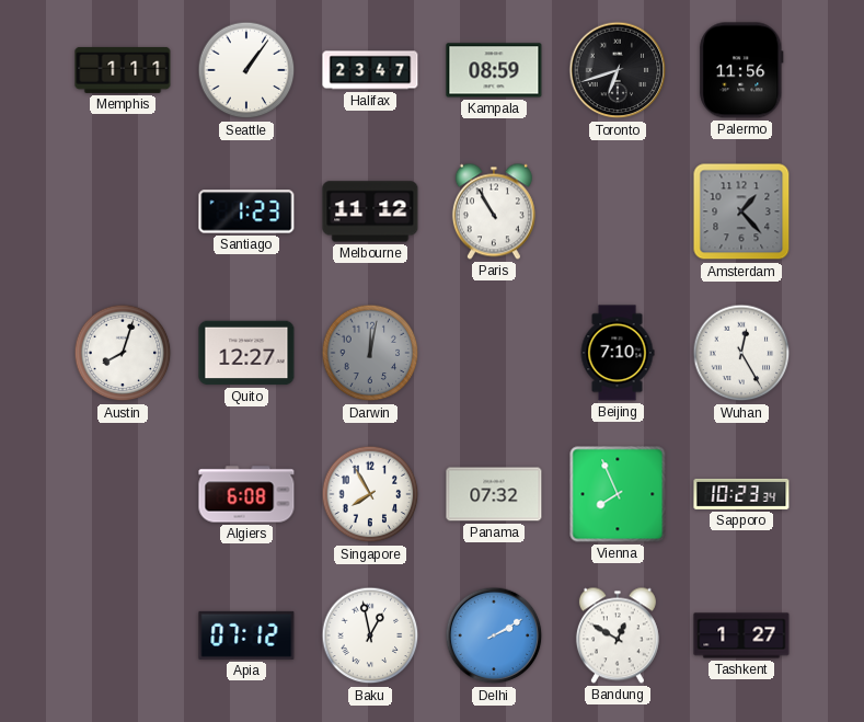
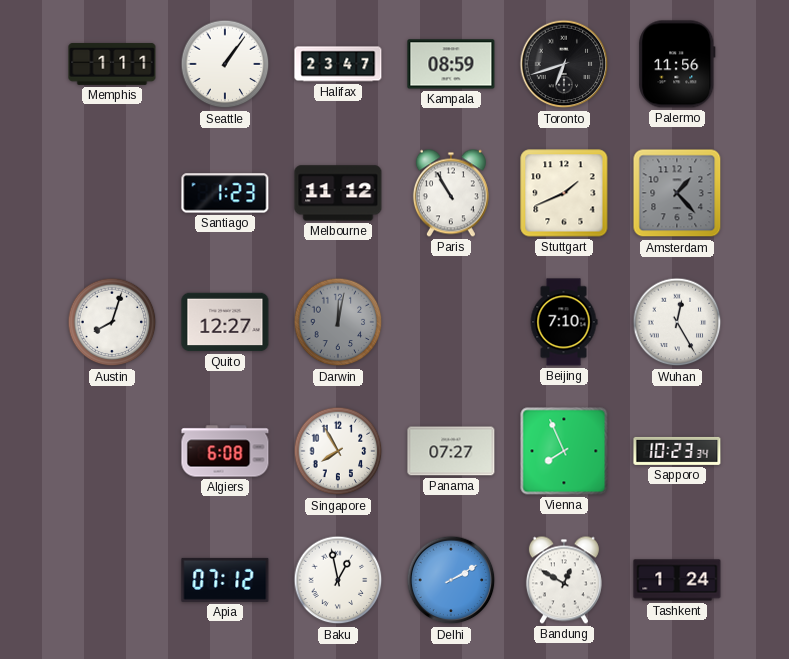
Stuttgart: none -> 1:41 (564, 193)
Panama: 07:32 -> 07:27 (451, 451)
Tashkent: 1:27 -> 1:24 (677, 580)
